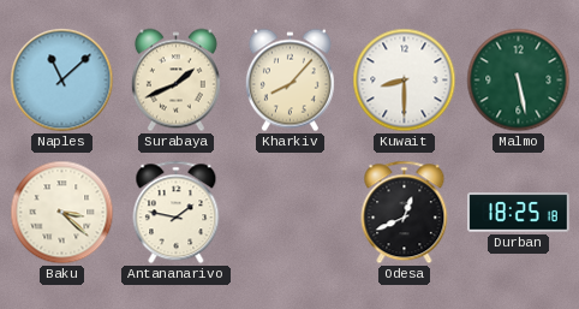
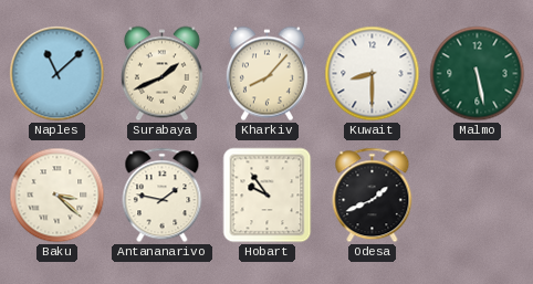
Hobart: none -> 9:54 (268, 196)
Odesa: 12:41 -> 1:41 (373, 196)
Durban: 18:25 -> none (519, 213)
